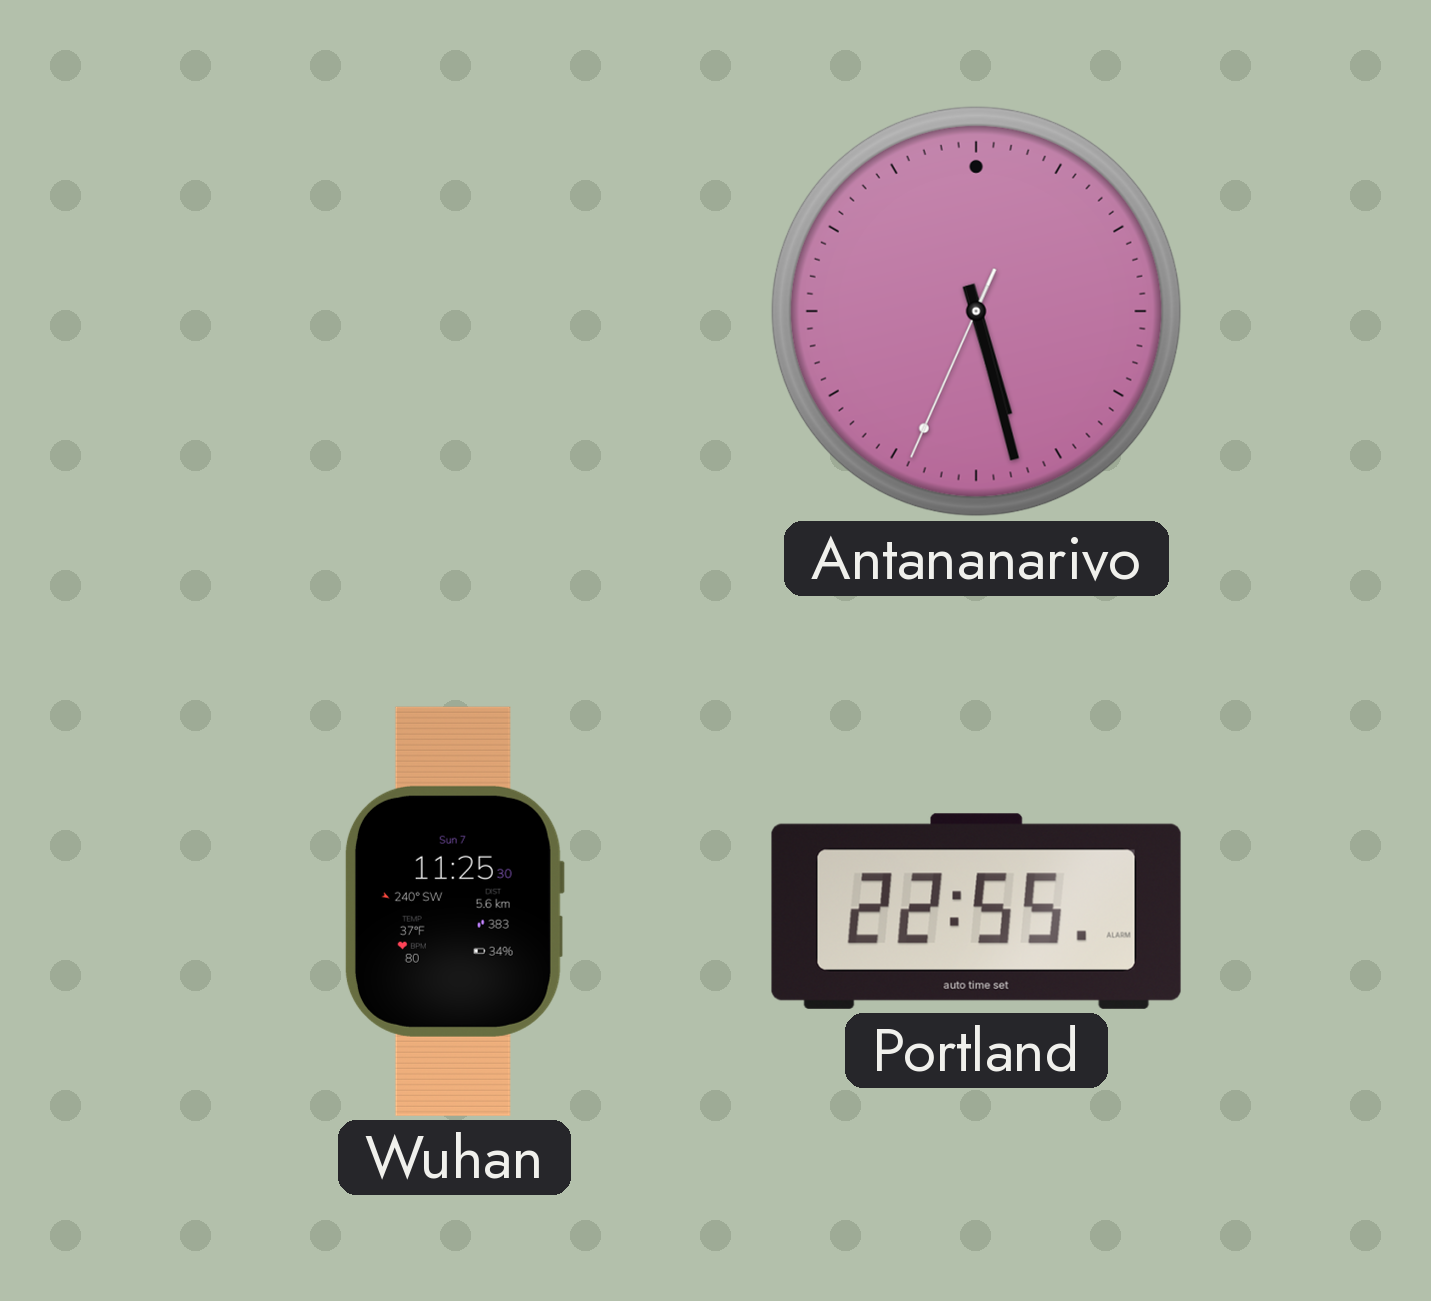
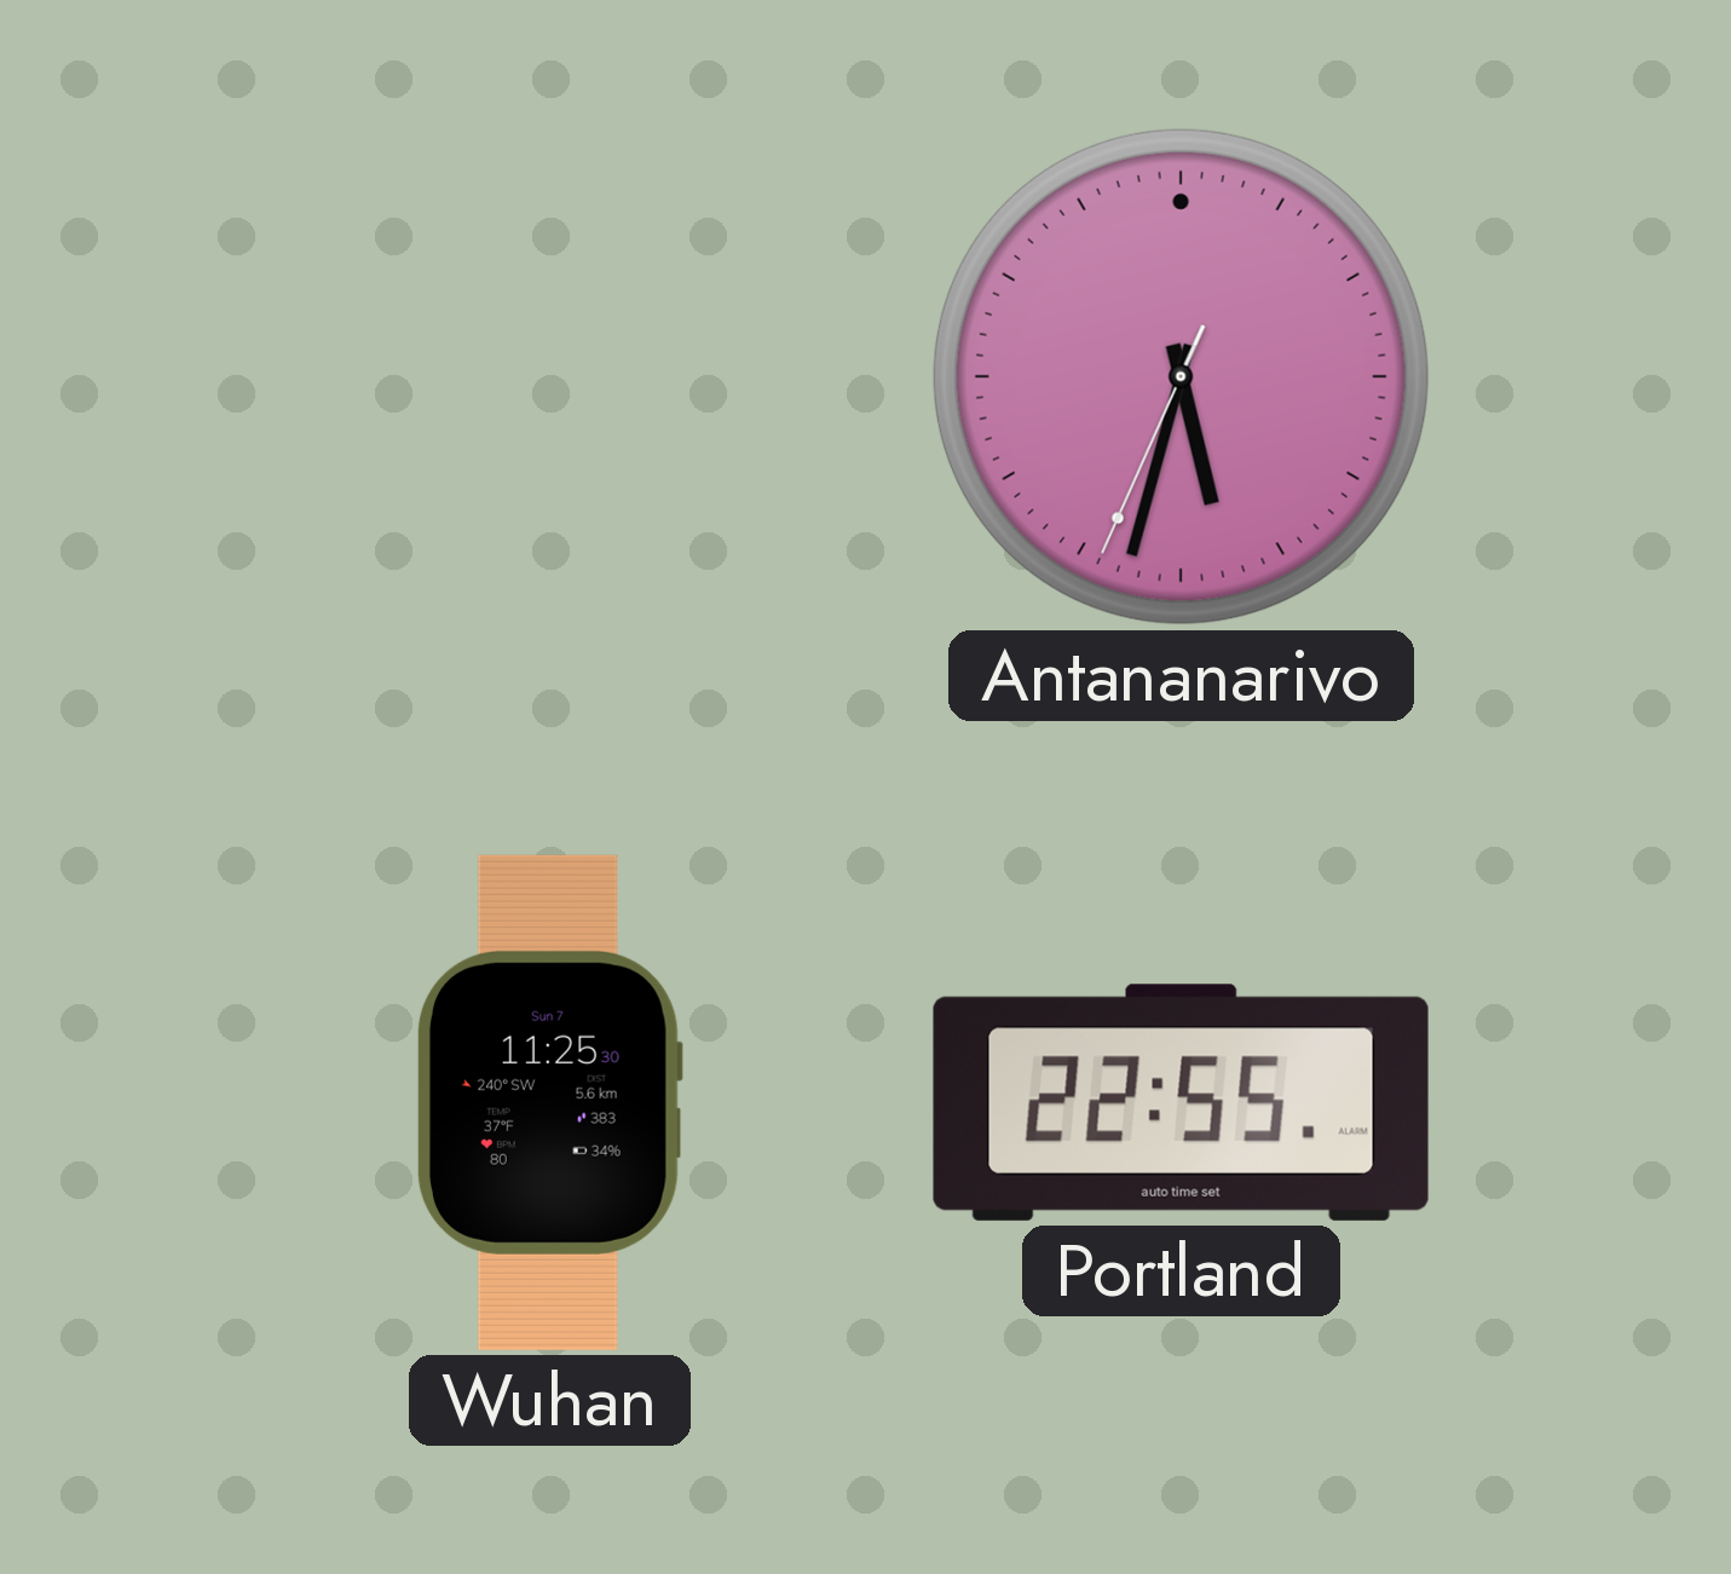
Antananarivo: 5:27 -> 5:32 (1181, 376)
